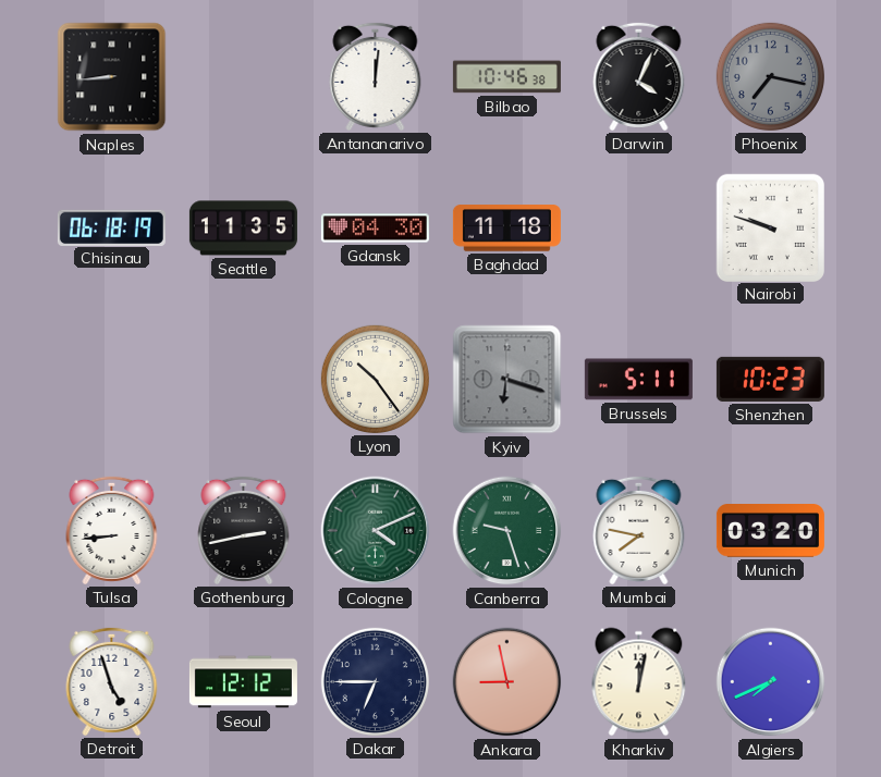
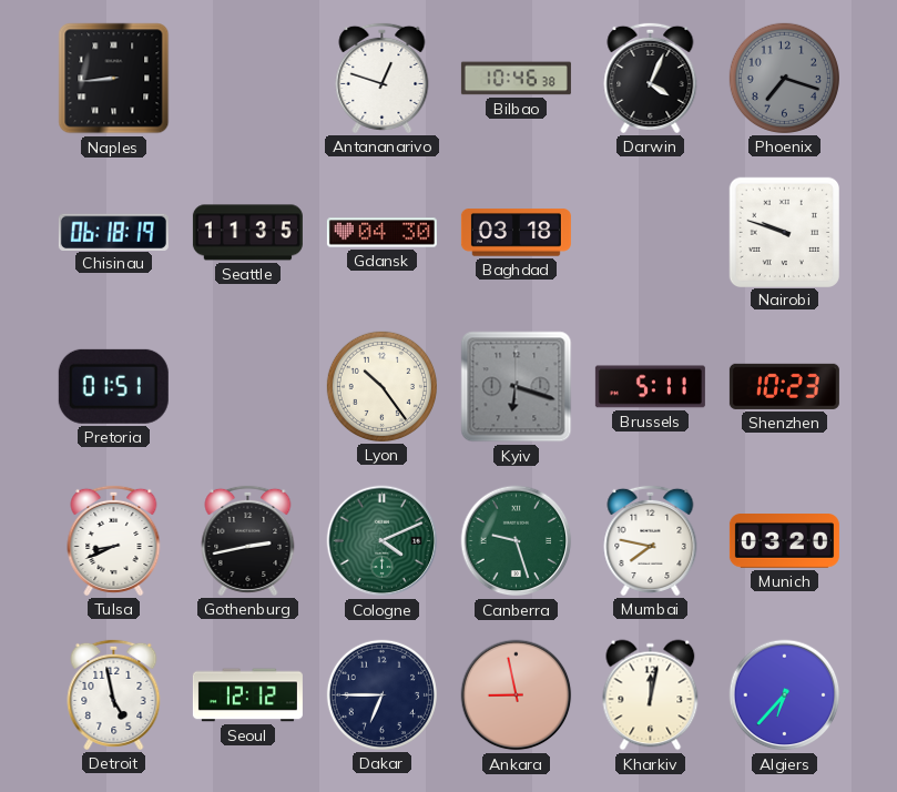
Antananarivo: 12:01 -> 12:48 (383, 78)
Phoenix: 7:17 -> 7:18 (784, 78)
Baghdad: 11:18 -> 03:18 (516, 233)
Pretoria: none -> 01:51 (113, 386)
Tulsa: 8:44 -> 8:41 (114, 540)
Detroit: 4:57 -> 4:58 (114, 694)
Algiers: 7:41 -> 6:37 (785, 695)
